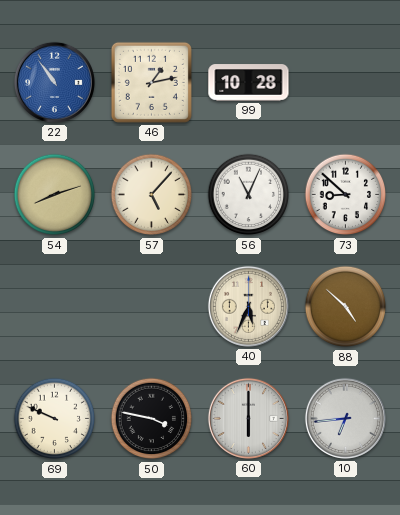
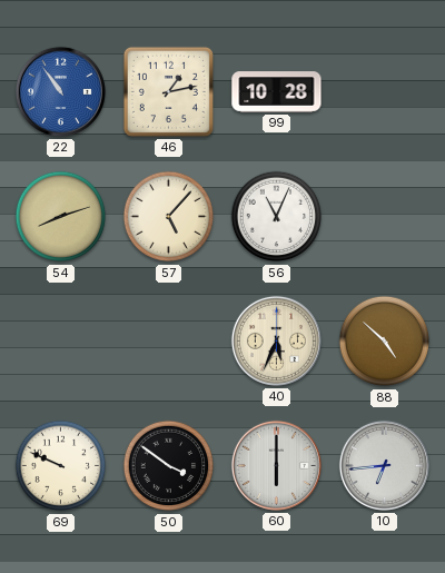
73: 8:52 -> none (346, 195)
50: 3:47 -> 3:51 (169, 466)
